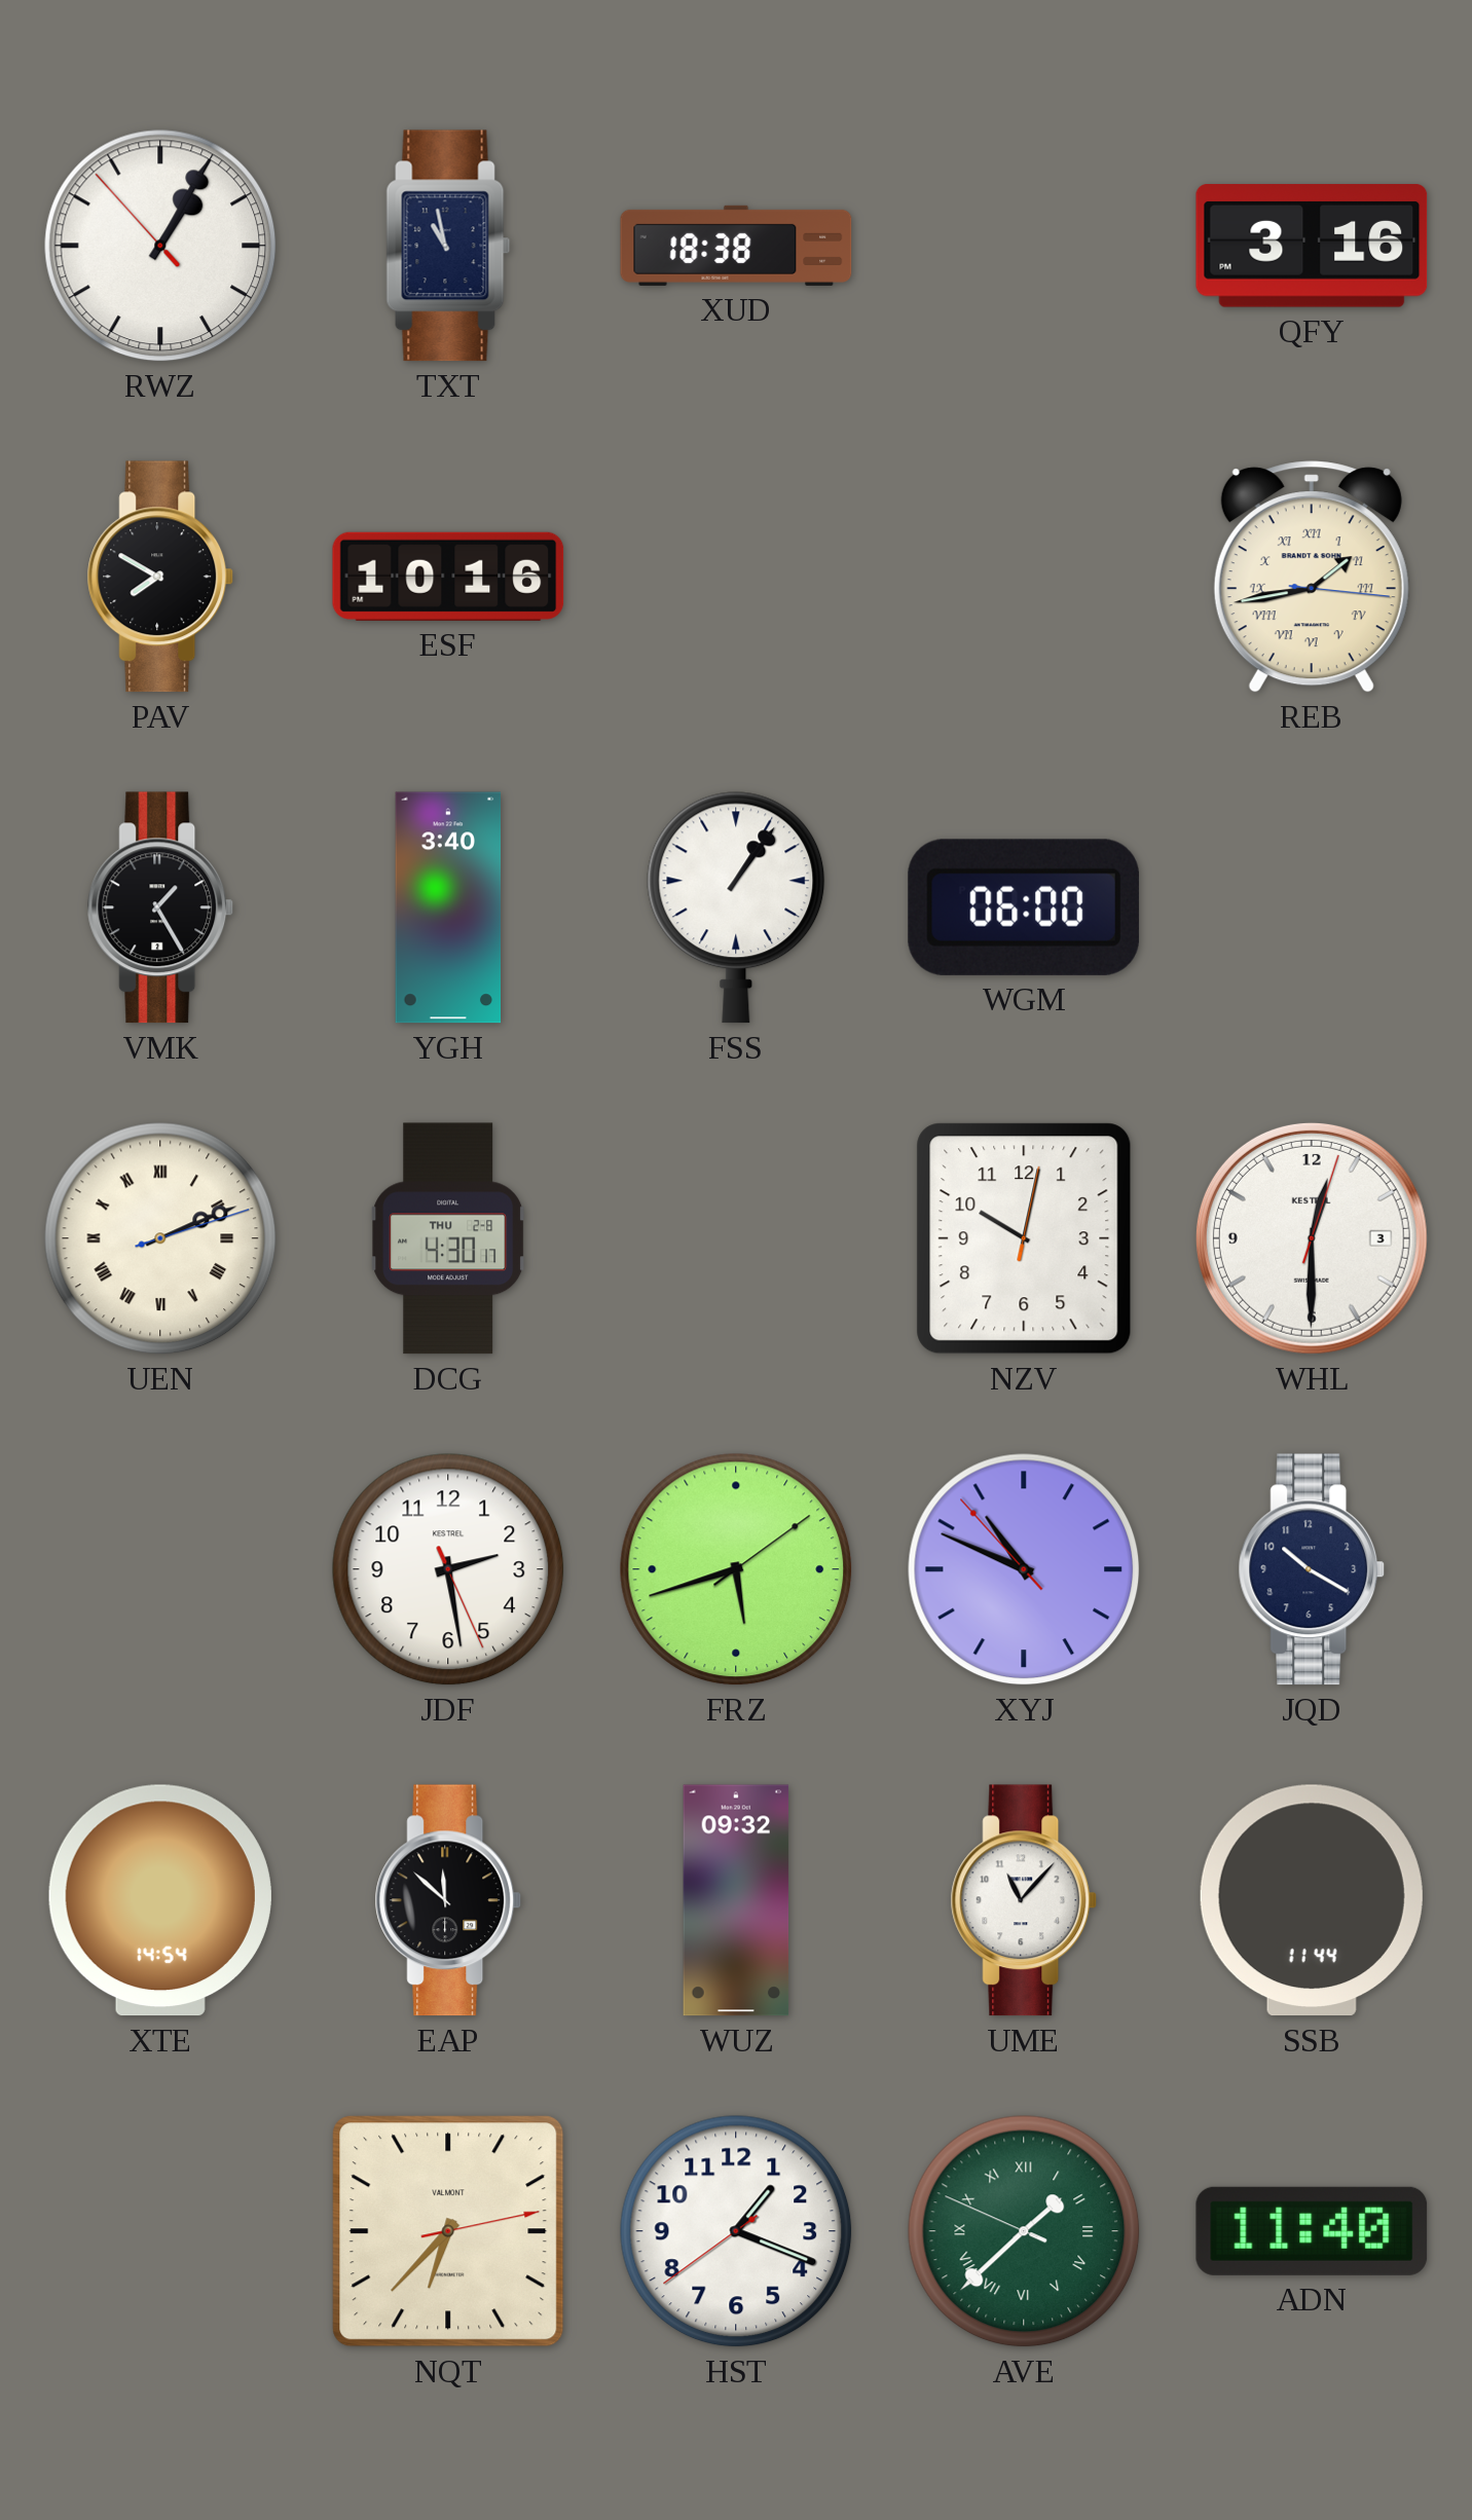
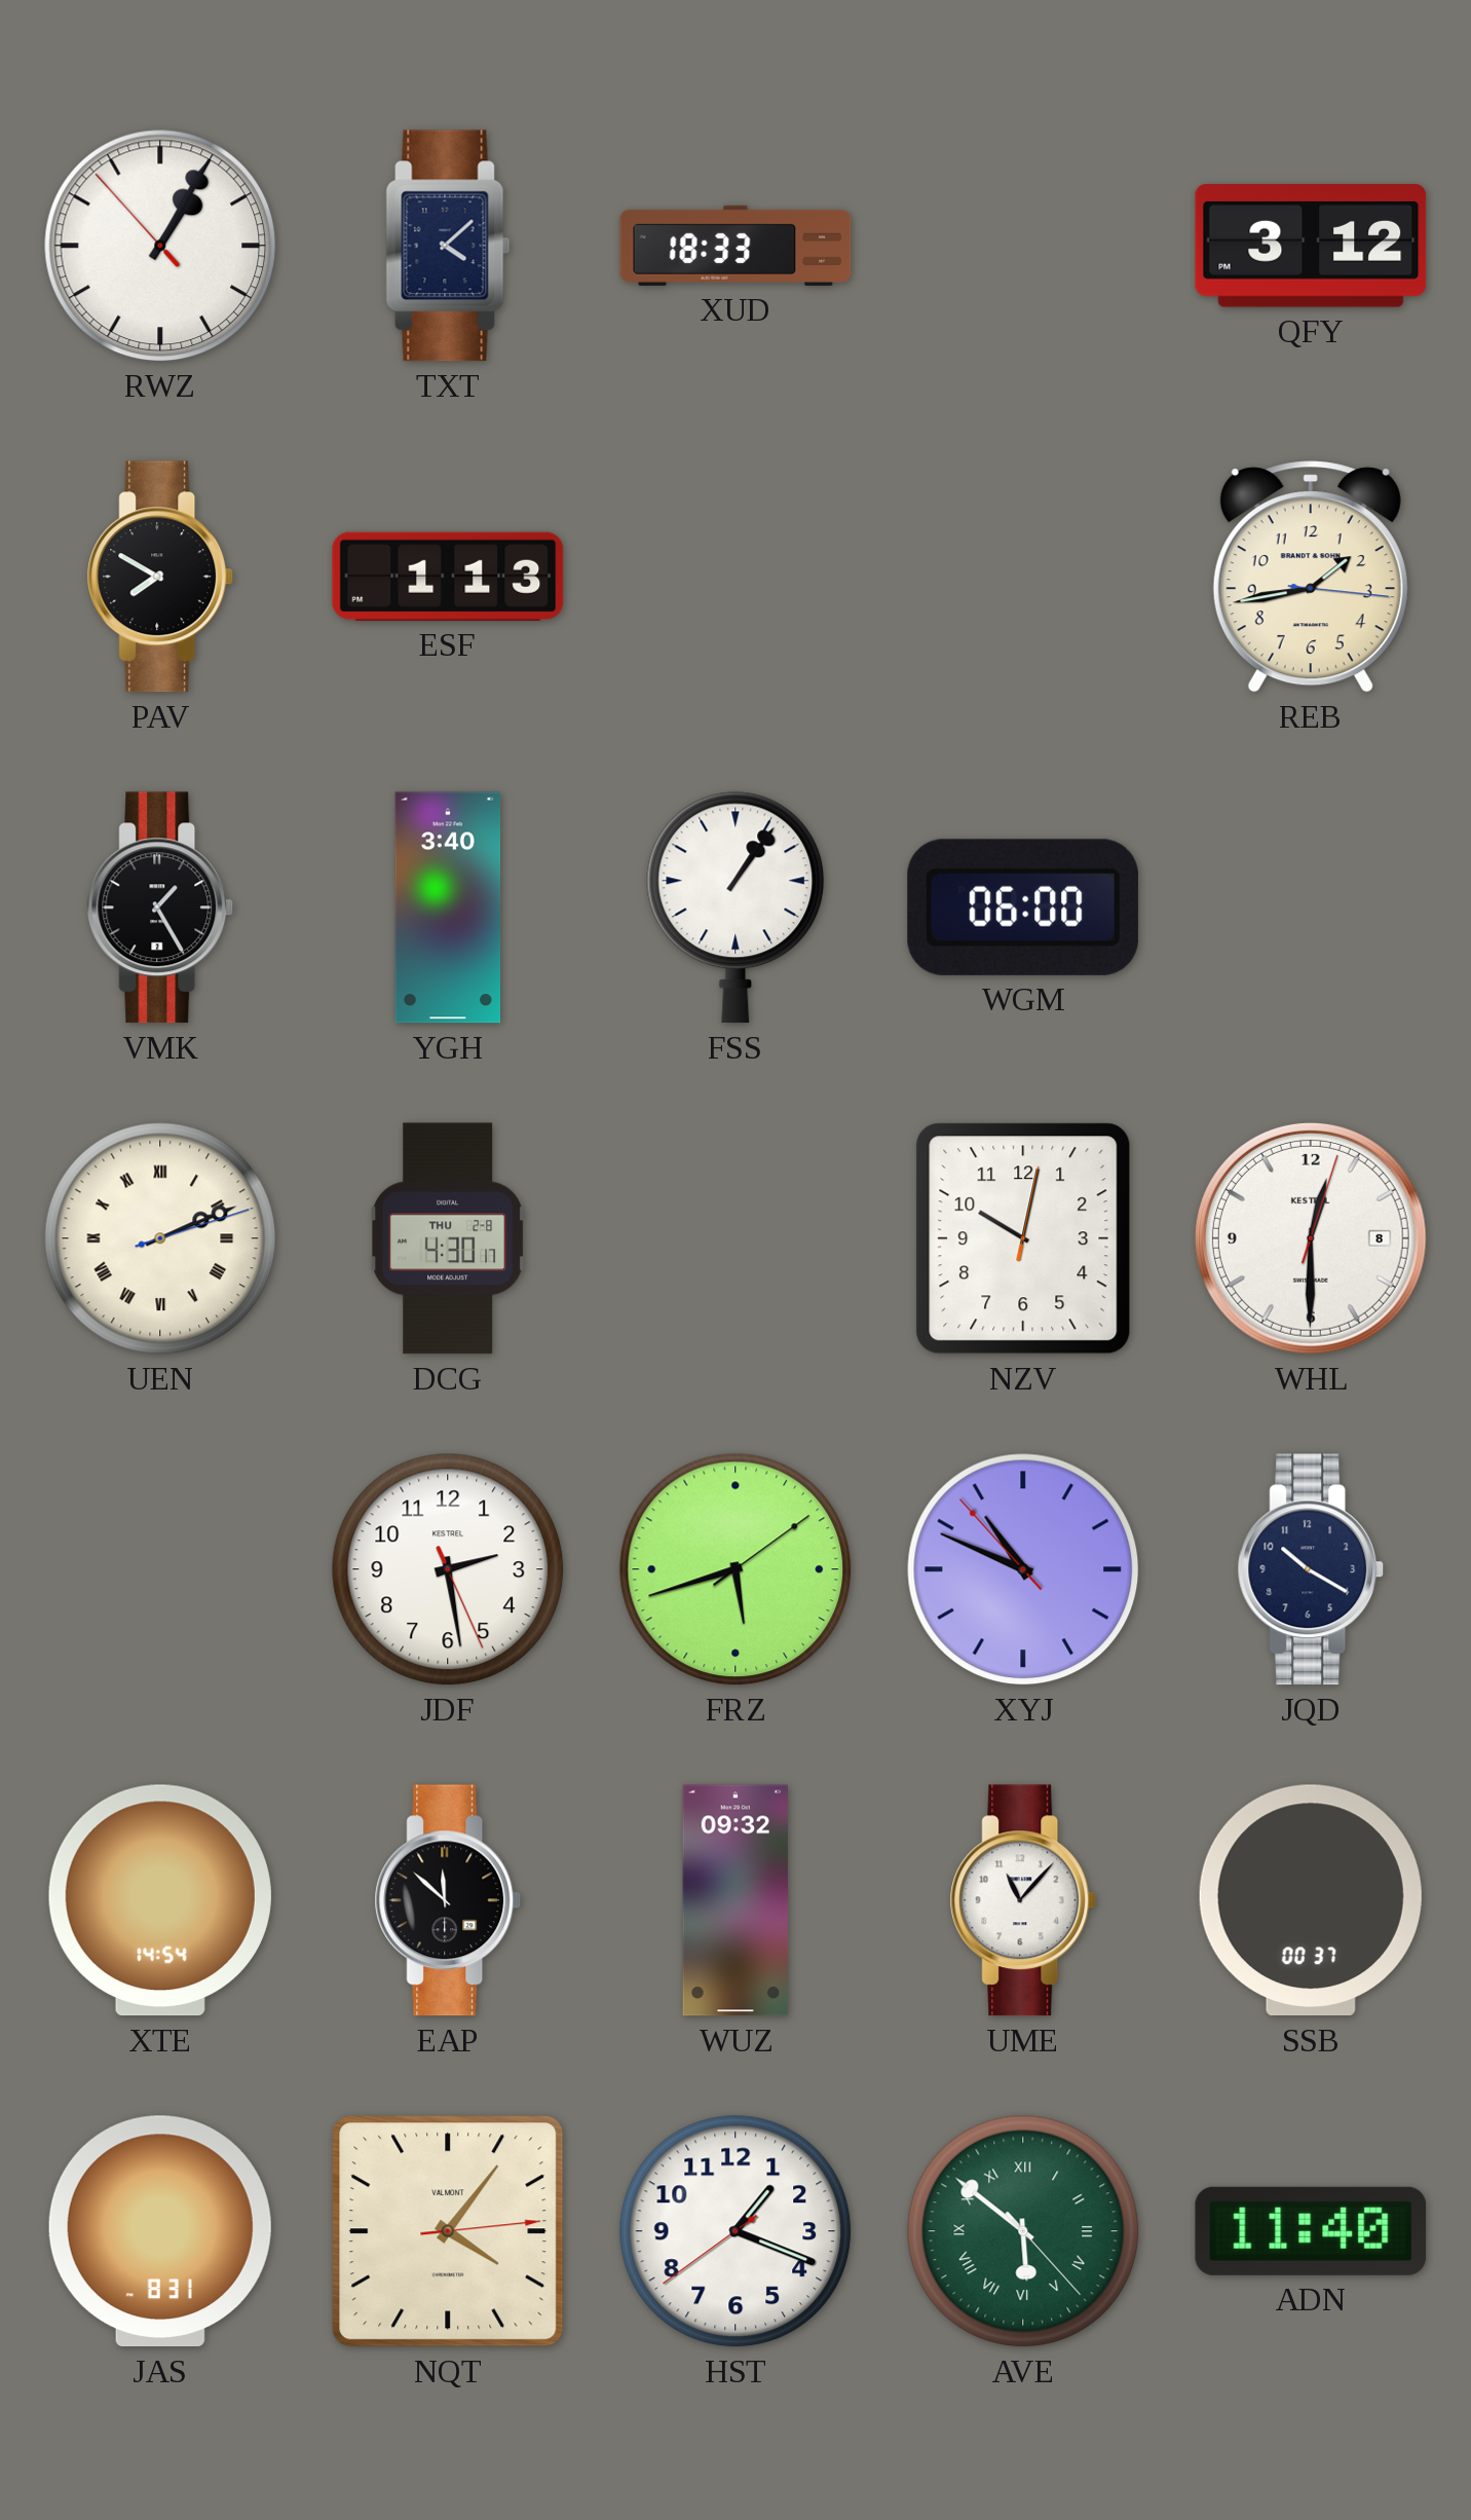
TXT: 10:58 -> 4:08 (448, 246)
XUD: 18:38 -> 18:33 (735, 246)
QFY: 3:16 -> 3:12 (1311, 246)
ESF: 10:16 -> 1:13 (448, 577)
REB numerals: Roman -> Arabic (1311, 577)
WHL date: 3 -> 8 (1311, 1238)
SSB: 11:44 -> 00:37 (1311, 1900)
JAS: none -> 8:31 (160, 2231)
NQT: 6:37 -> 4:06 (448, 2231)
AVE: 1:37 -> 5:51 (1023, 2231)
